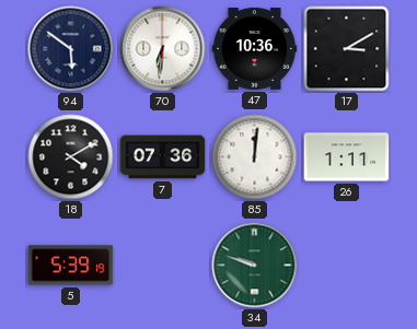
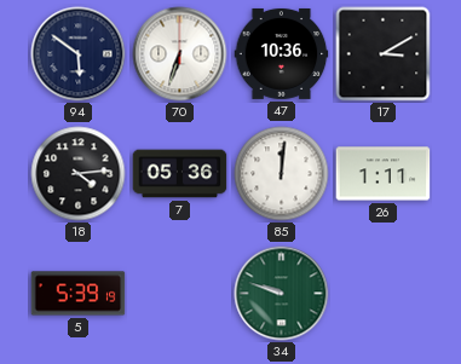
70: 6:31 -> 6:33 (180, 54)
18: 4:10 -> 4:14 (79, 174)
7: 07:36 -> 05:36 (180, 174)
